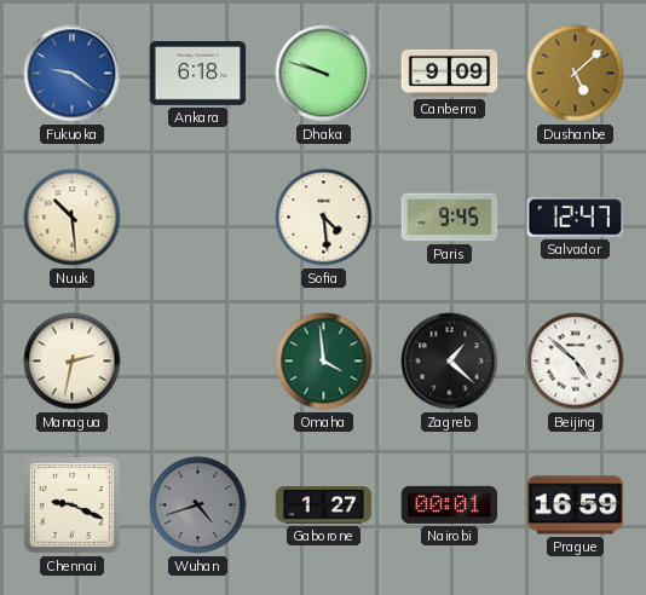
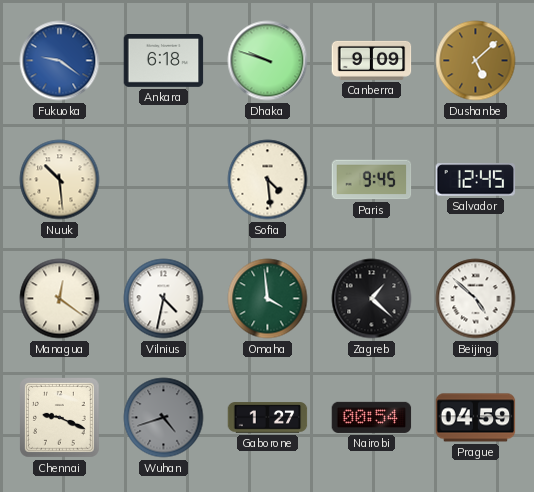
Salvador: 12:47 -> 12:45 (476, 180)
Managua: 2:32 -> 12:21 (60, 299)
Vilnius: none -> 4:32 (164, 299)
Nairobi: 00:01 -> 00:54 (372, 417)
Prague: 16:59 -> 04:59 (476, 418)
